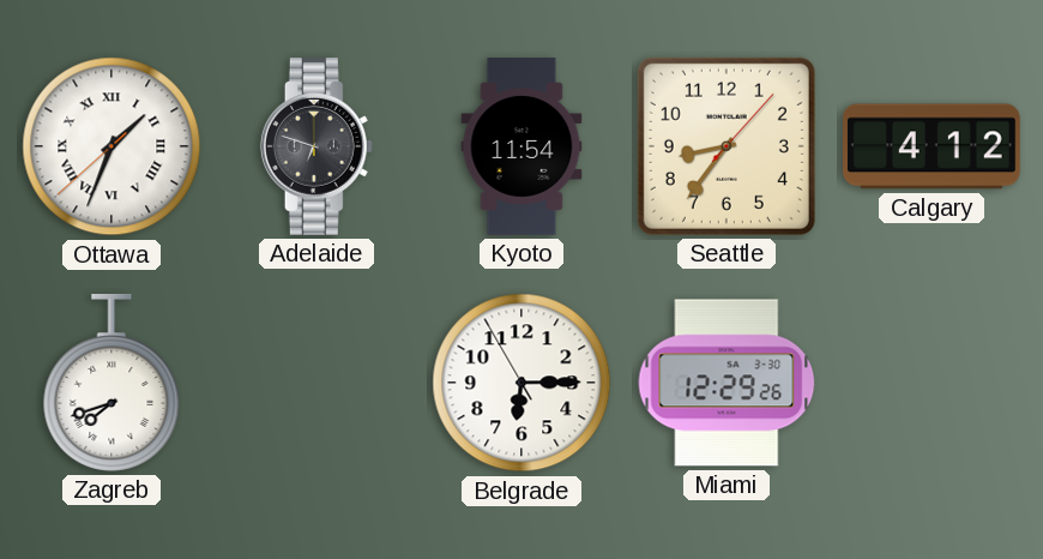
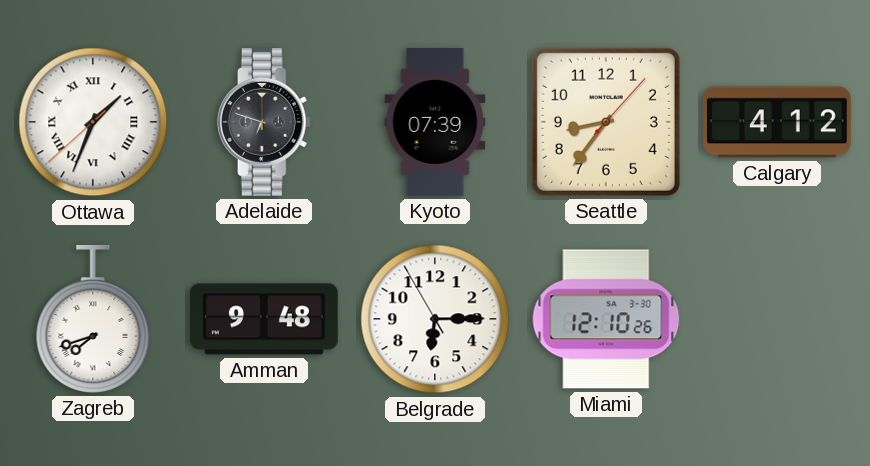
Kyoto: 11:54 -> 07:39 (435, 122)
Amman: none -> 9:48 (265, 319)
Miami: 12:29 -> 12:10 (606, 319)
